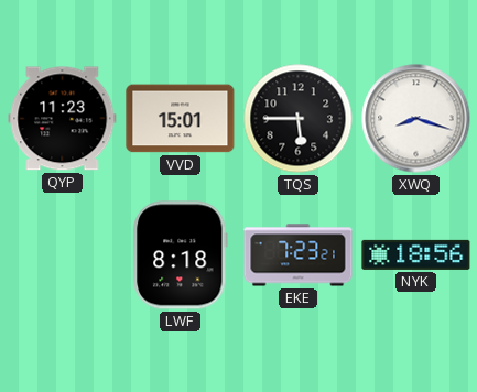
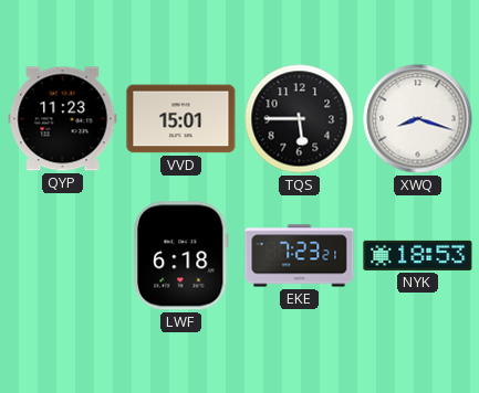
LWF: 8:18 -> 6:18 (181, 256)
NYK: 18:56 -> 18:53 (418, 255)
